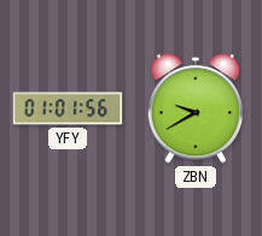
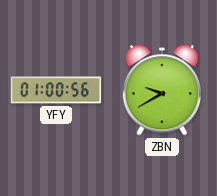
YFY: 01:01 -> 01:00 (56, 90)
